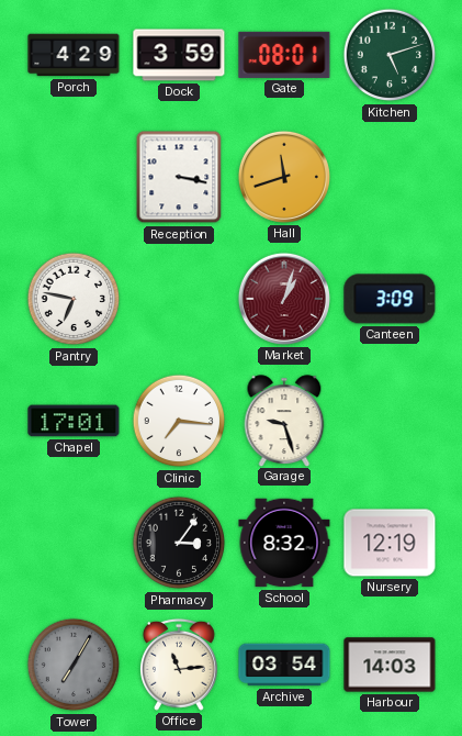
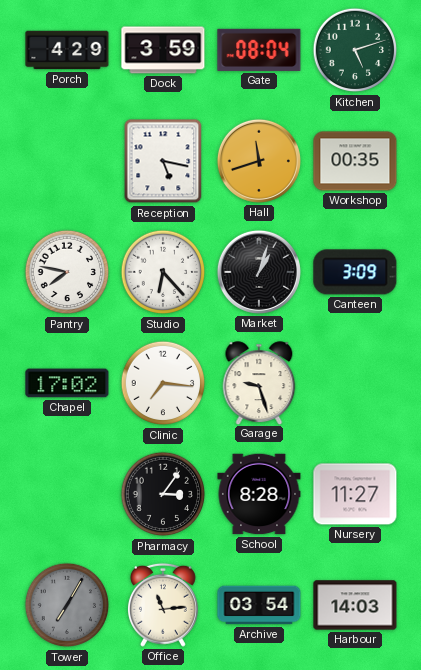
Gate: 08:01 -> 08:04 (259, 50)
Reception: 3:17 -> 5:17 (163, 161)
Workshop: none -> 00:35 (355, 161)
Pantry: 6:47 -> 7:47 (67, 272)
Studio: none -> 6:23 (163, 272)
Market dial: burgundy -> black (259, 272)
Chapel: 17:01 -> 17:02 (67, 383)
School: 8:32 -> 8:28 (259, 494)
Nursery: 12:19 -> 11:27 (355, 494)
